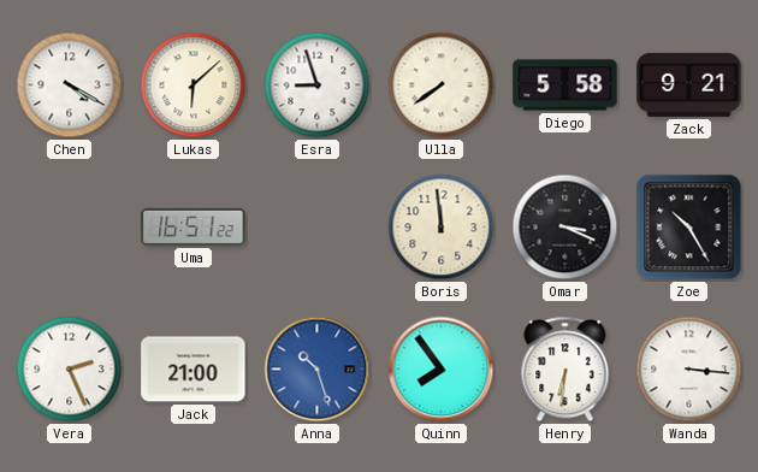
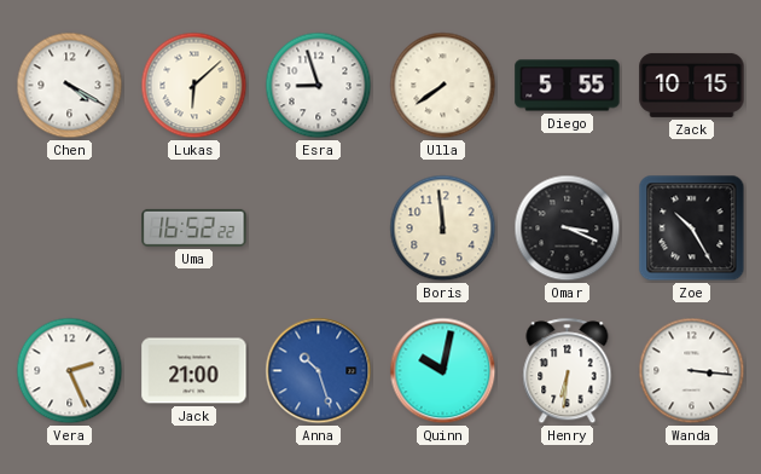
Diego: 5:58 -> 5:55 (568, 86)
Zack: 9:21 -> 10:15 (692, 85)
Uma: 16:51 -> 16:52 (194, 227)
Quinn: 7:54 -> 10:02 (443, 371)
